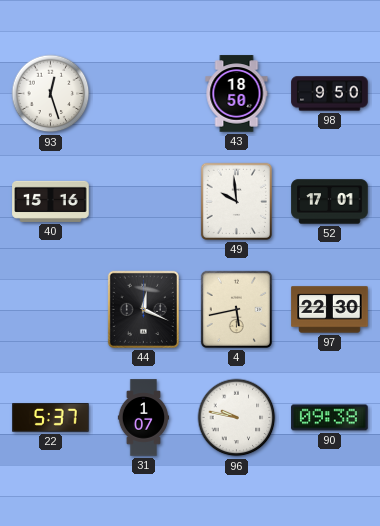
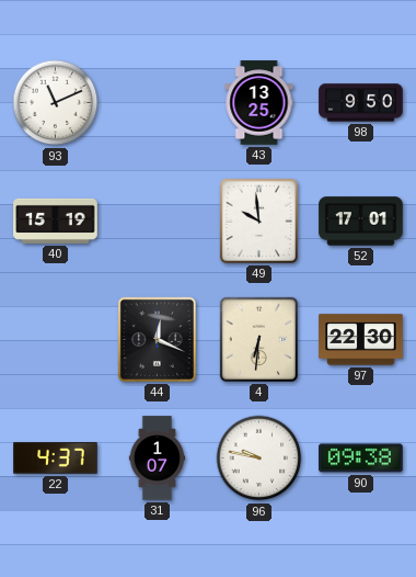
93: 12:27 -> 11:11 (56, 103)
43: 18:50 -> 13:25 (259, 103)
40: 15:16 -> 15:19 (56, 220)
4: 5:43 -> 6:31 (258, 339)
22: 5:37 -> 4:37 (56, 459)
